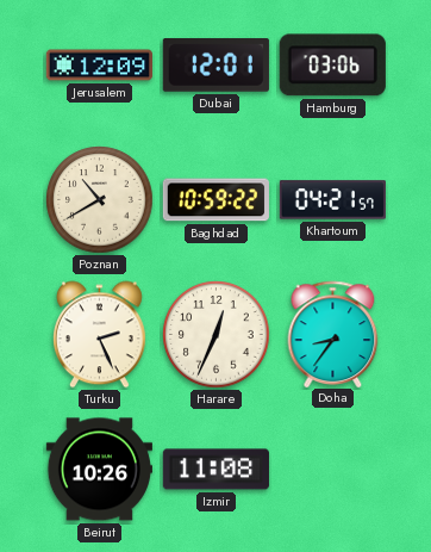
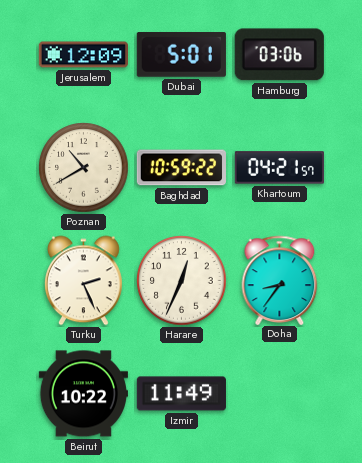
Dubai: 12:01 -> 5:01 (181, 55)
Beirut: 10:26 -> 10:22 (83, 394)
Izmir: 11:08 -> 11:49 (181, 394)
